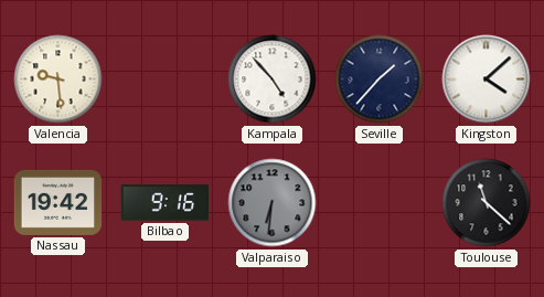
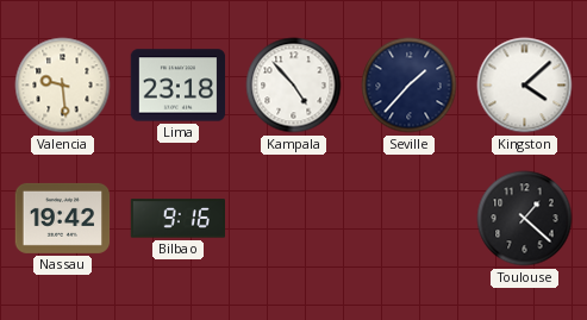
Lima: none -> 23:18 (179, 86)
Valparaiso: 6:31 -> none (273, 203)
Toulouse: 11:22 -> 1:22 (525, 219)
